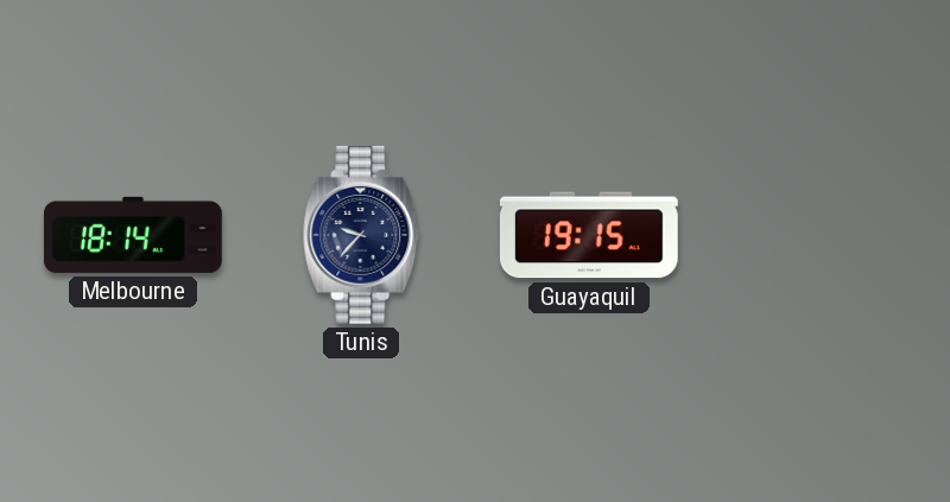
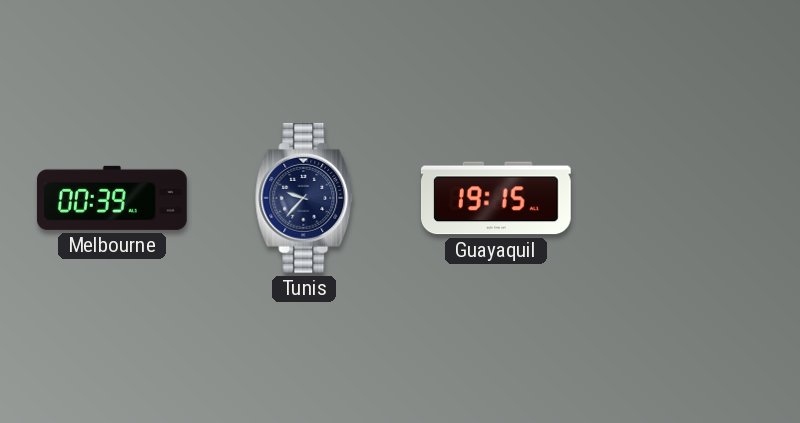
Melbourne: 18:14 -> 00:39 (112, 198)
